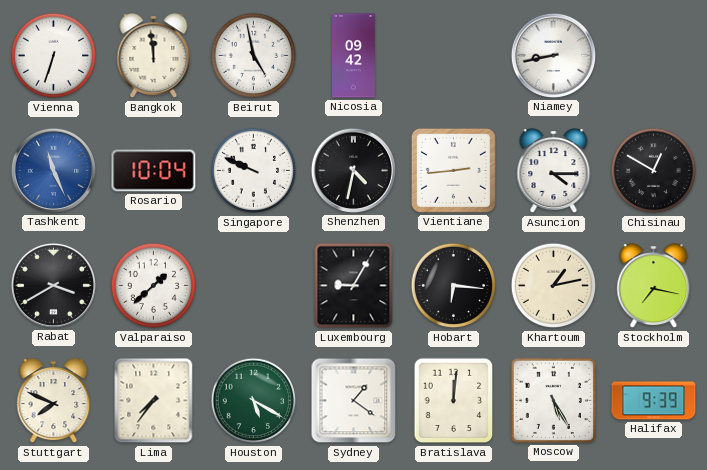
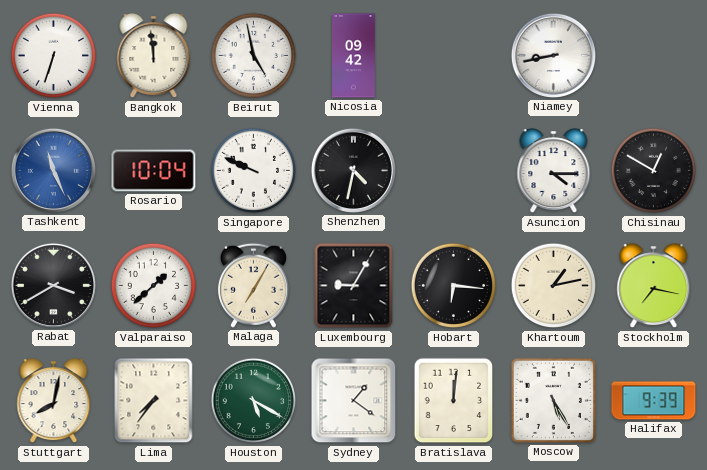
Vientiane: 2:44 -> none (453, 170)
Malaga: none -> 7:05 (253, 285)
Stuttgart: 7:49 -> 8:02 (54, 401)
